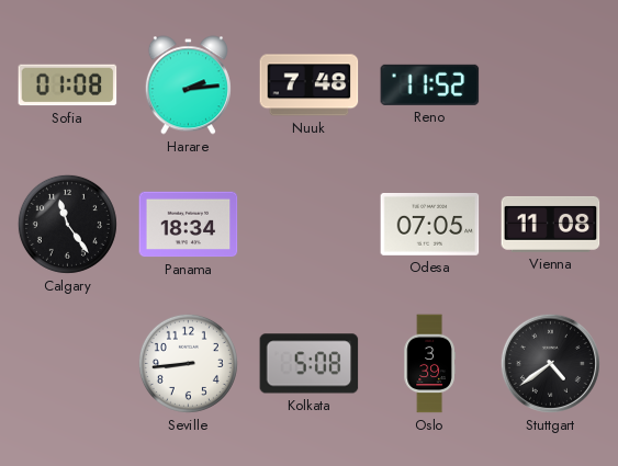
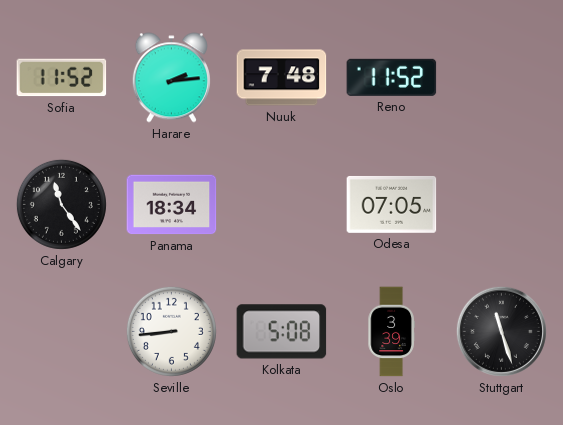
Sofia: 01:08 -> 11:52 (62, 78)
Vienna: 11:08 -> none (551, 224)
Stuttgart: 4:39 -> 11:27 (501, 331)
